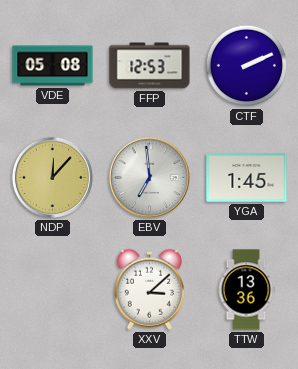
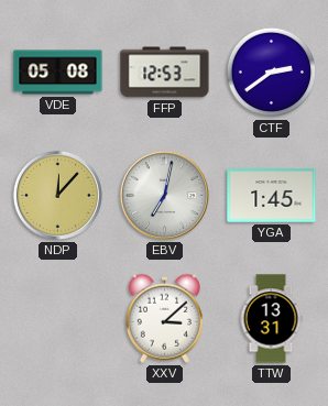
CTF: 2:11 -> 2:39 (272, 73)
EBV: 6:59 -> 7:02 (164, 195)
TTW: 13:36 -> 13:31 (271, 319)
